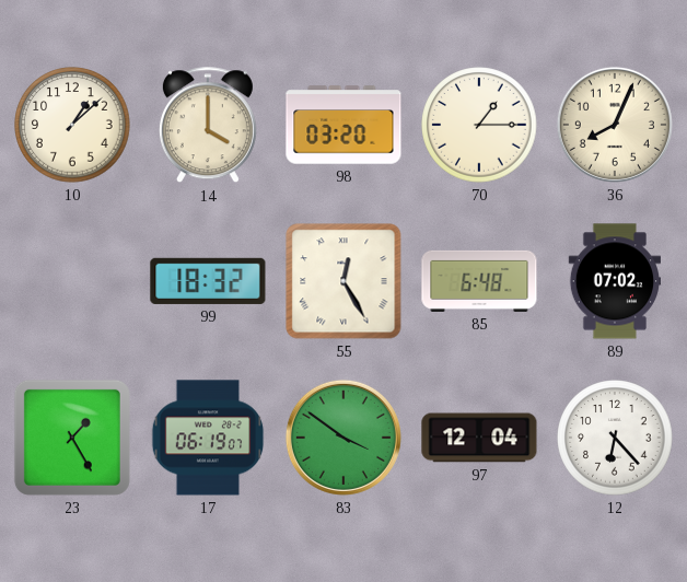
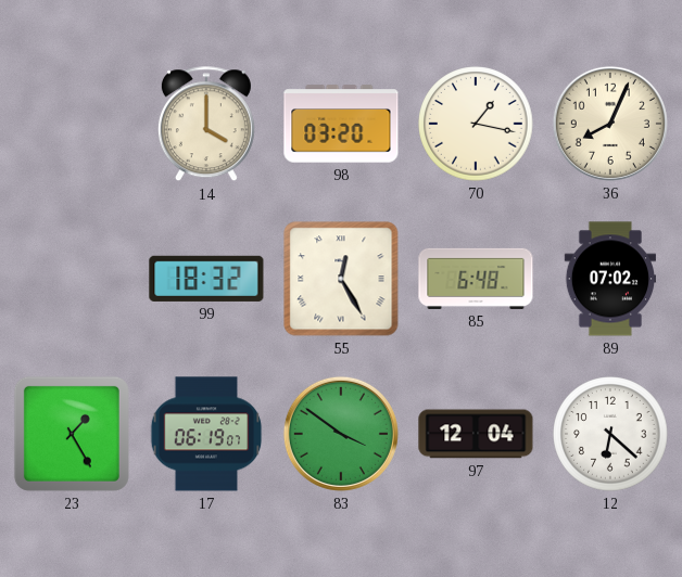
10: 1:08 -> none (72, 125)
70: 1:15 -> 1:17 (476, 124)
12: 6:23 -> 6:22 (610, 434)
